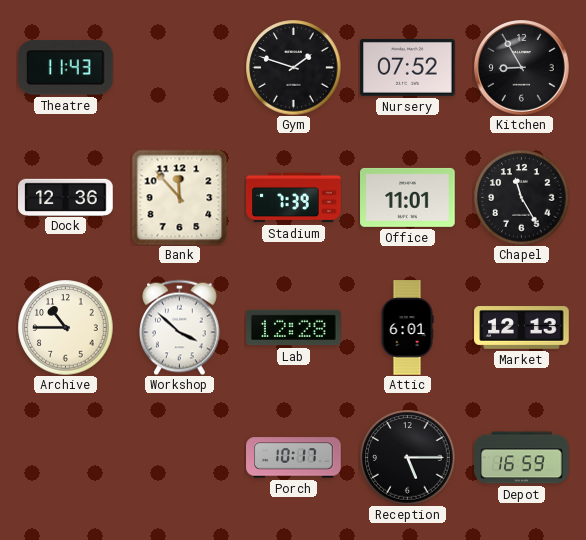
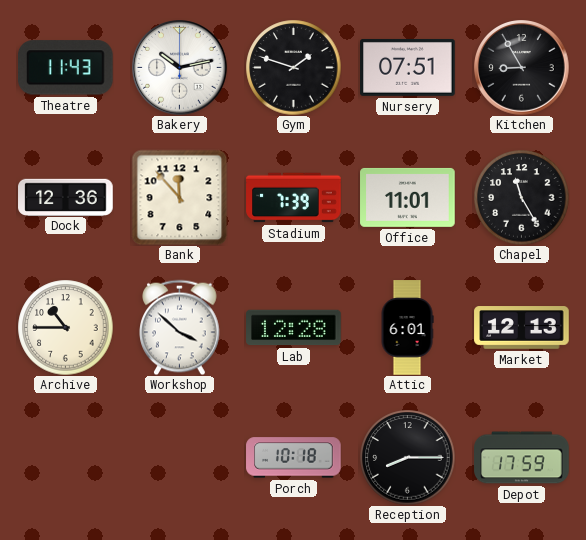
Bakery: none -> 10:13 (180, 68)
Nursery: 07:52 -> 07:51 (408, 67)
Porch: 10:17 -> 10:18 (294, 458)
Reception: 5:15 -> 8:15 (407, 457)
Depot: 16:59 -> 17:59 (522, 458)
